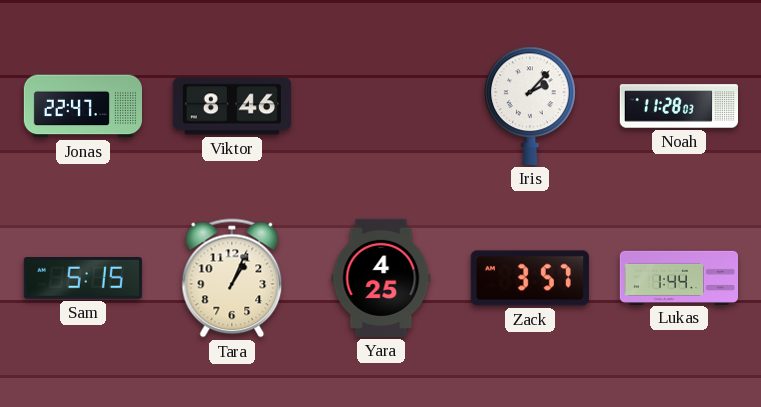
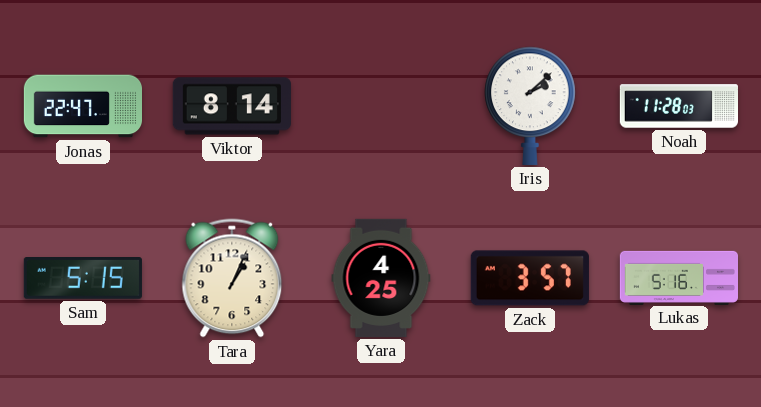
Viktor: 8:46 -> 8:14 (232, 106)
Iris: 2:07 -> 2:08 (530, 106)
Lukas: 1:44 -> 5:16 (678, 277)
